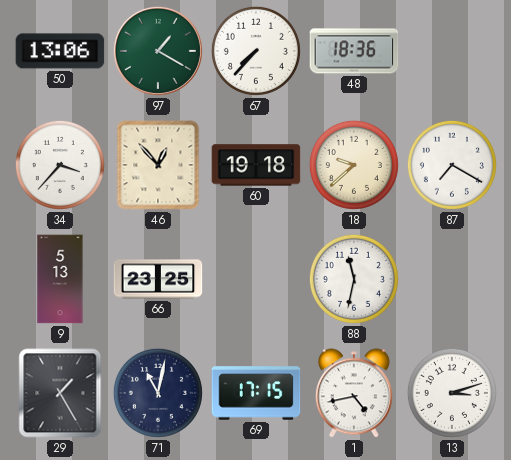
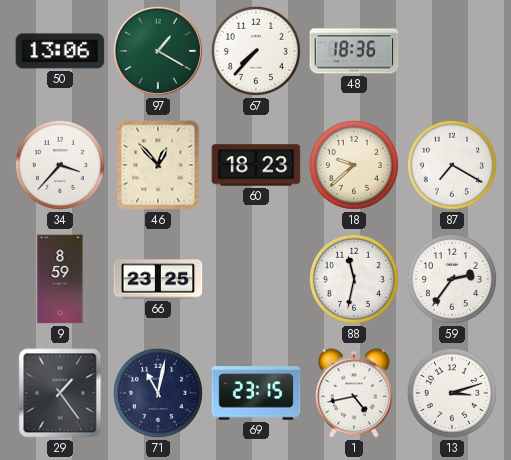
60: 19:18 -> 18:23 (256, 165)
9: 5:13 -> 8:59 (60, 279)
59: none -> 2:36 (452, 279)
29: 1:25 -> 1:24 (60, 393)
69: 17:15 -> 23:15 (256, 393)
